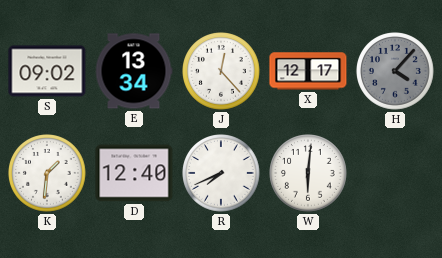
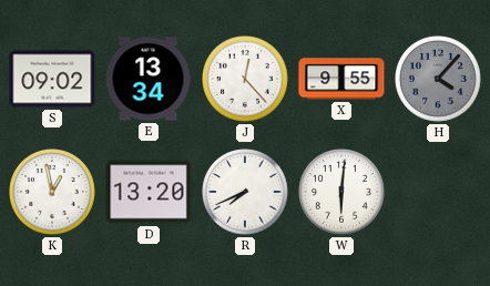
X: 12:17 -> 9:55 (341, 79)
K: 1:31 -> 12:58 (53, 193)
D: 12:40 -> 13:20 (149, 192)
